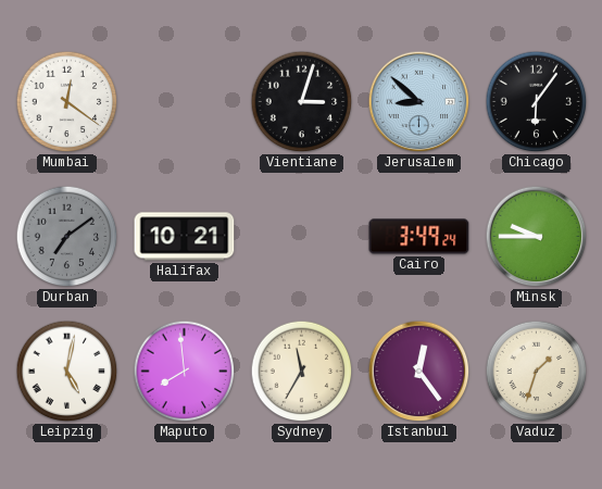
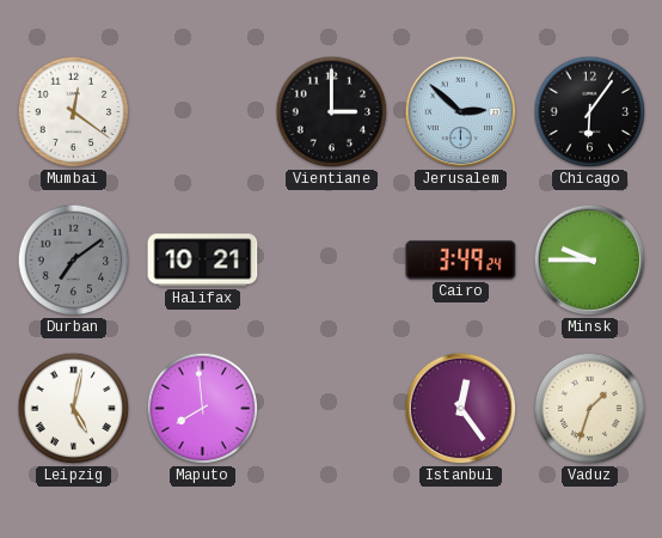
Vientiane: 3:03 -> 3:00 (332, 112)
Jerusalem: 8:52 -> 2:52 (461, 112)
Sydney: 11:35 -> none (302, 372)
